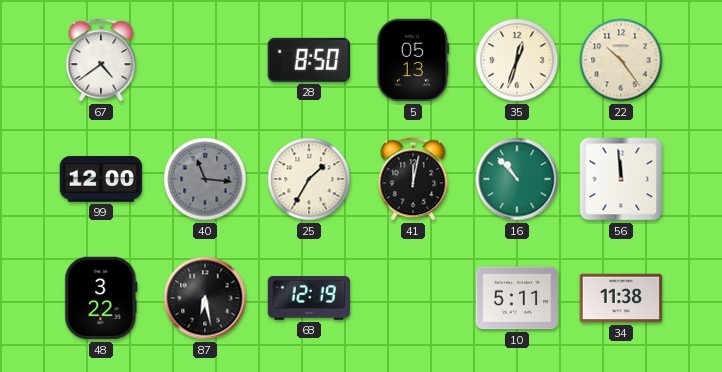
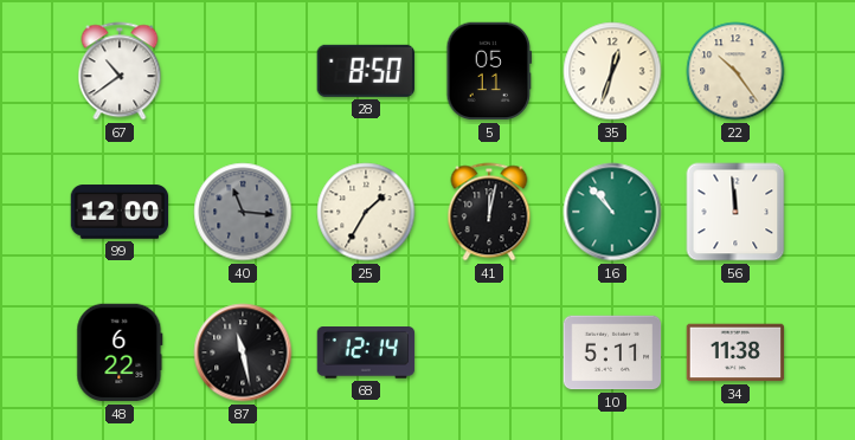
67: 4:39 -> 10:39 (120, 71)
5: 05:13 -> 05:11 (489, 71)
48: 3:22 -> 6:22 (120, 352)
87: 6:28 -> 11:28 (243, 352)
68: 12:19 -> 12:14 (366, 354)
